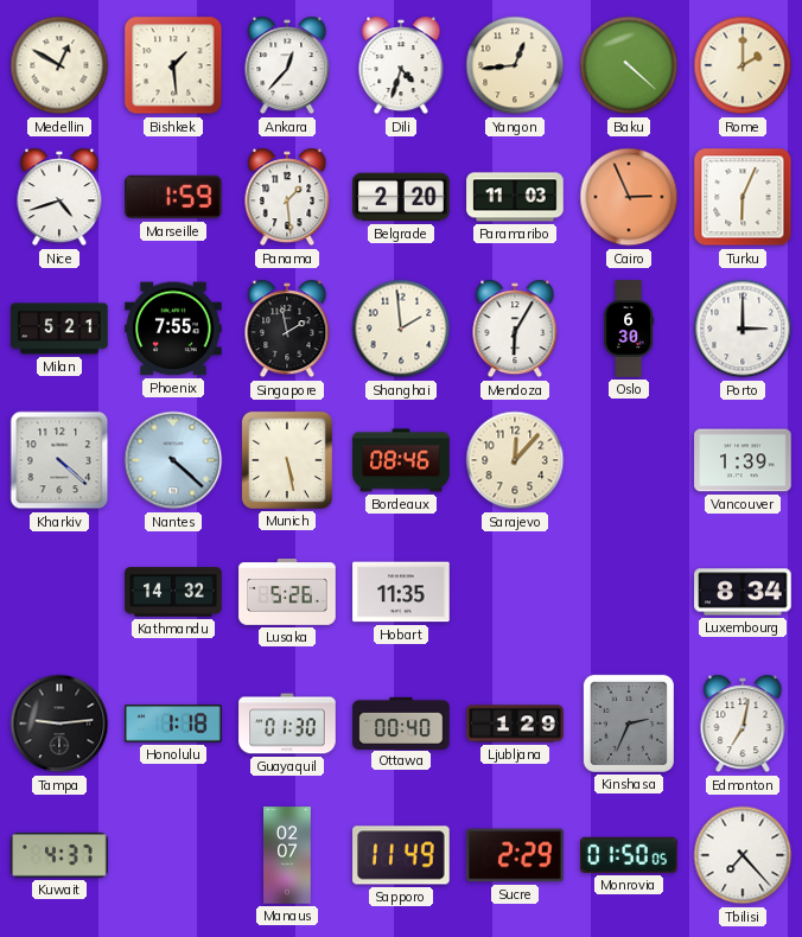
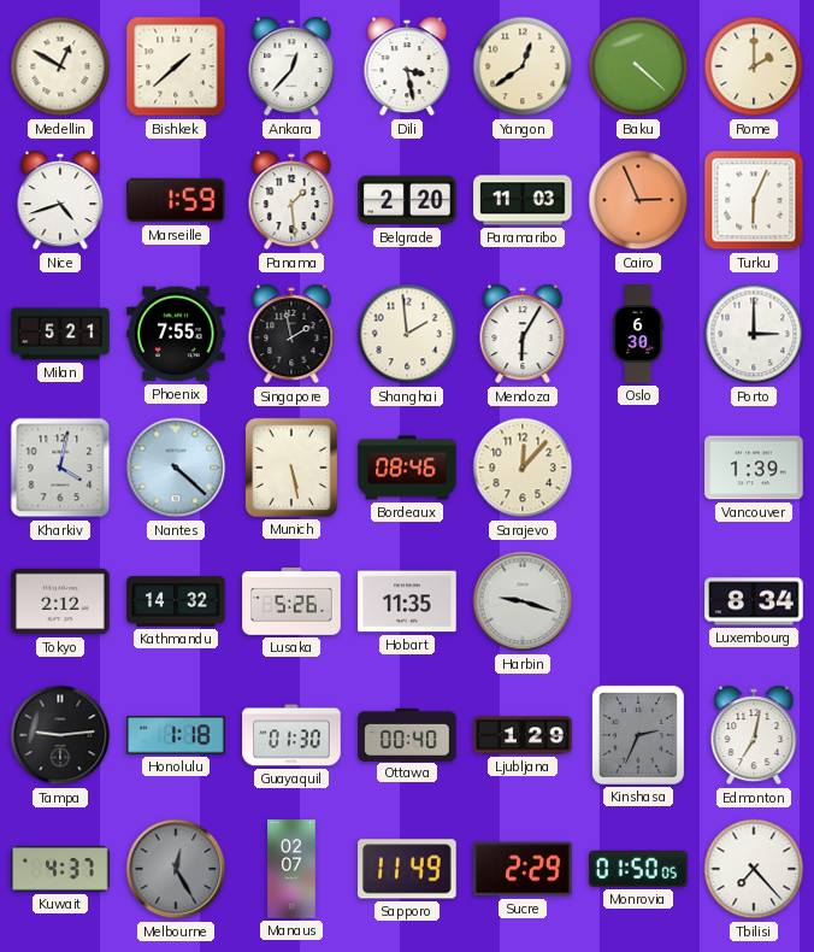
Bishkek: 1:29 -> 1:38 (176, 66)
Dili: 4:33 -> 3:28 (407, 66)
Yangon: 12:44 -> 12:39 (523, 66)
Kharkiv: 4:22 -> 4:02 (60, 468)
Tokyo: none -> 2:12 (60, 601)
Harbin: none -> 9:18 (523, 601)
Melbourne: none -> 12:25 (176, 869)
